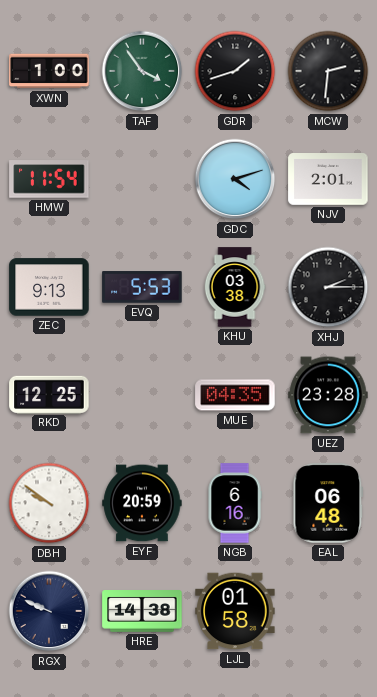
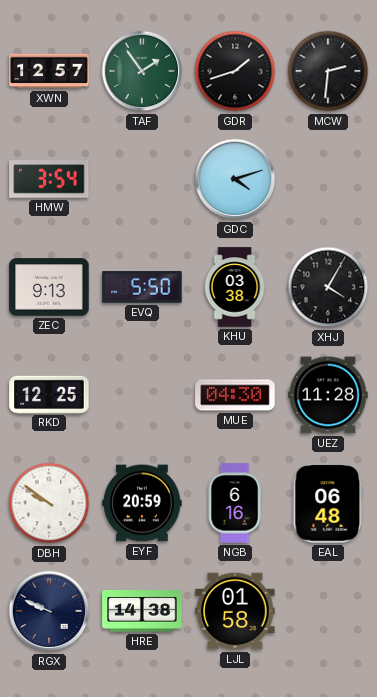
XWN: 1:00 -> 12:57 (49, 71)
TAF: 3:54 -> 1:54 (142, 71)
HMW: 11:54 -> 3:54 (49, 179)
NJV: 2:01 -> none (328, 180)
EVQ: 5:53 -> 5:50 (142, 287)
XHJ: 2:15 -> 4:05 (328, 287)
MUE: 04:35 -> 04:30 (235, 395)
UEZ: 23:28 -> 11:28 (328, 395)
